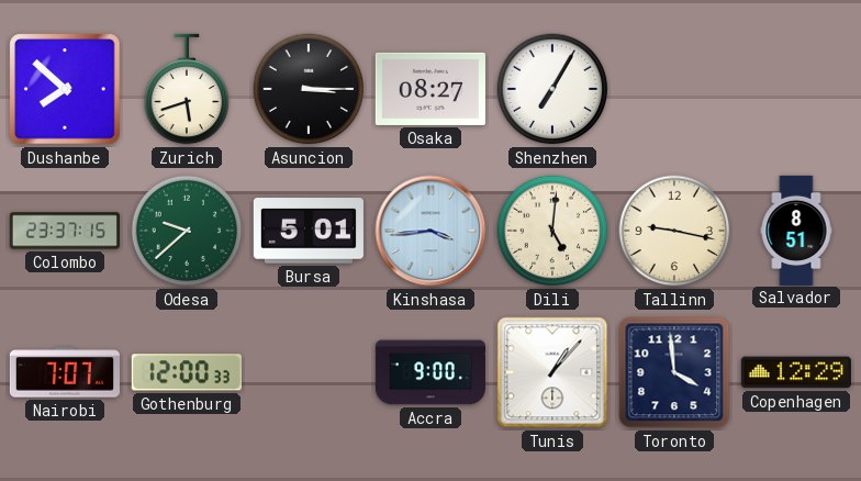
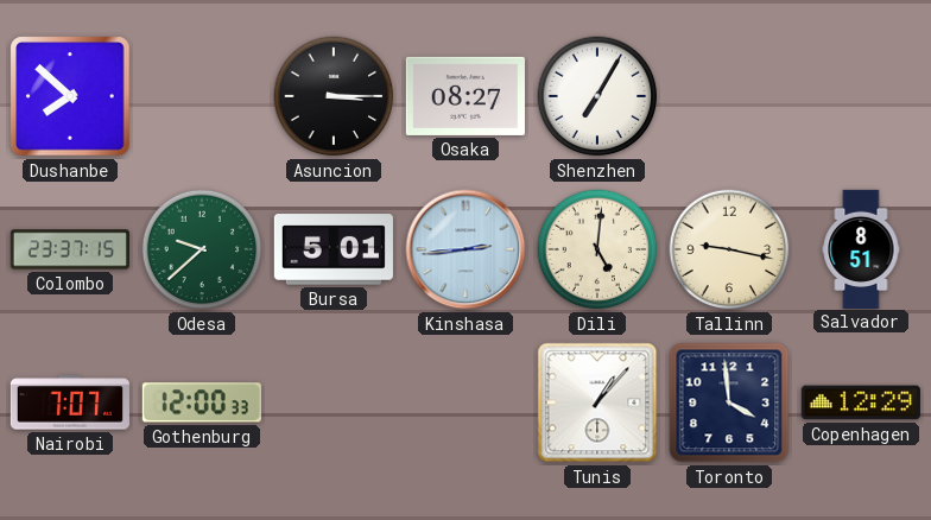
Zurich: 5:42 -> none (187, 89)
Kinshasa: 3:44 -> 2:44 (465, 249)
Accra: 9:00 -> none (431, 372)
